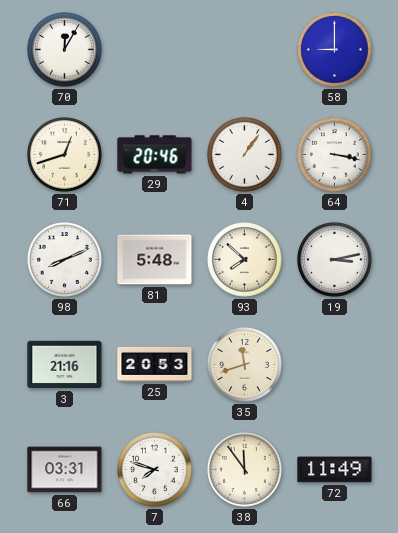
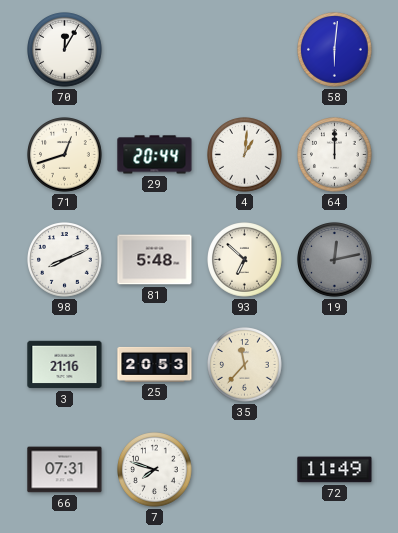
58: 9:00 -> 6:01 (335, 50)
29: 20:46 -> 20:44 (155, 155)
4: 1:06 -> 1:01 (245, 155)
64: 3:17 -> 12:00 (335, 155)
93: 7:52 -> 6:52 (245, 260)
19: 3:13 -> 12:13 (335, 260)
19 dial: white -> grey (335, 260)
35: 11:42 -> 11:37 (245, 365)
66: 03:31 -> 07:31 (65, 470)
38: 11:54 -> none (245, 470)
